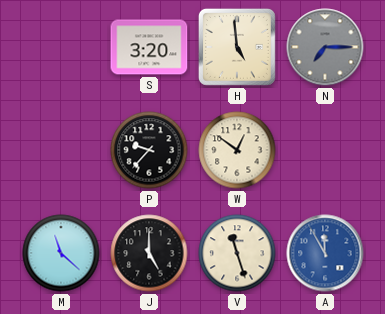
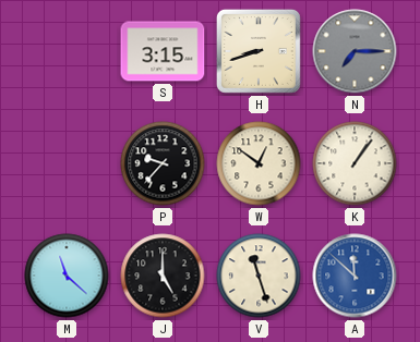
S: 3:20 -> 3:15 (163, 51)
H: 4:59 -> 8:42 (259, 51)
K: none -> 1:06 (355, 163)
A: 11:55 -> 11:52 (355, 276)
